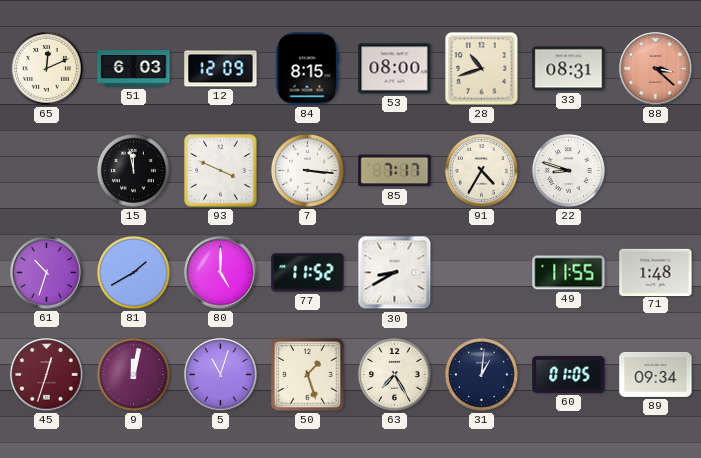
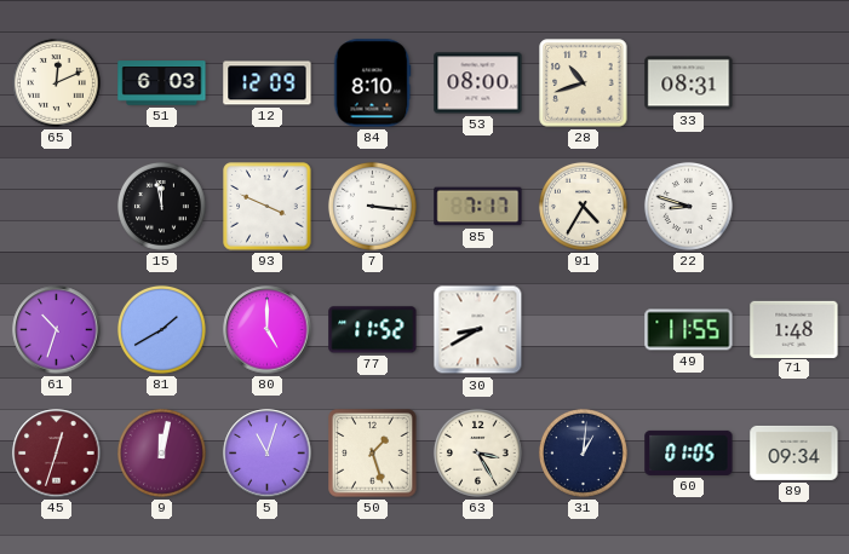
84: 8:15 -> 8:10 (372, 83)
88: 3:22 -> none (656, 69)
63: 7:25 -> 3:25 (477, 452)
